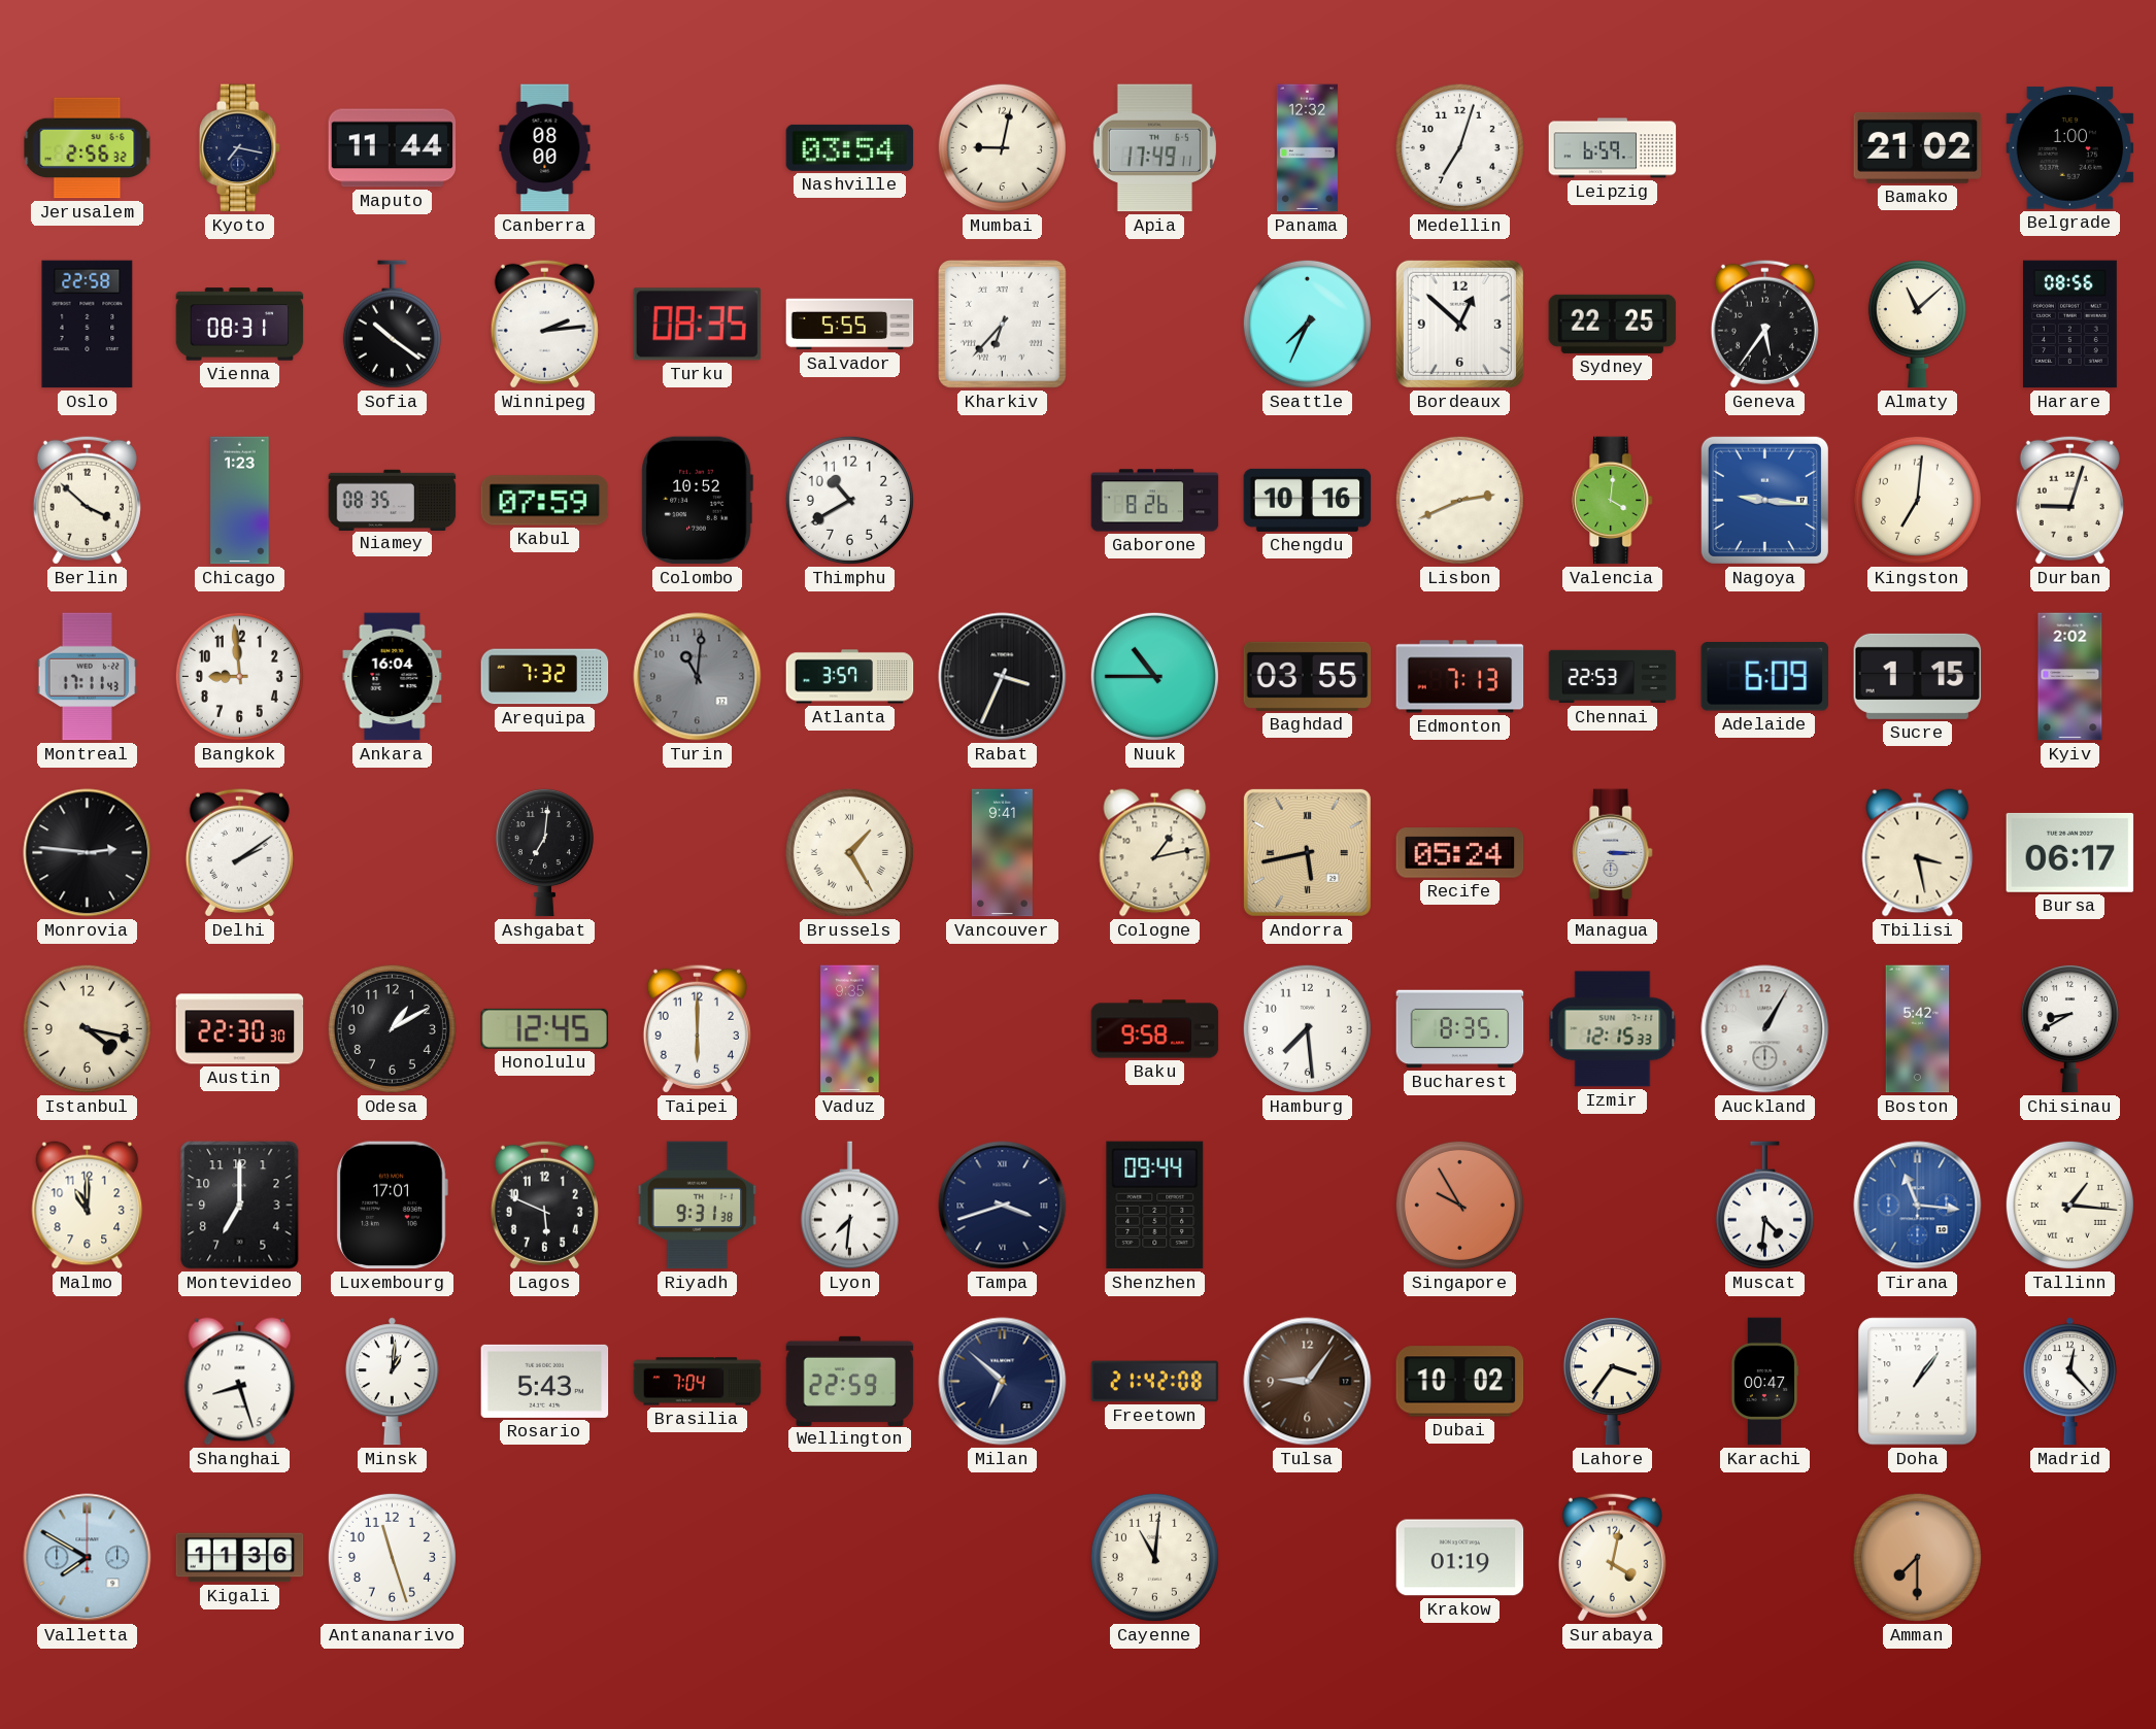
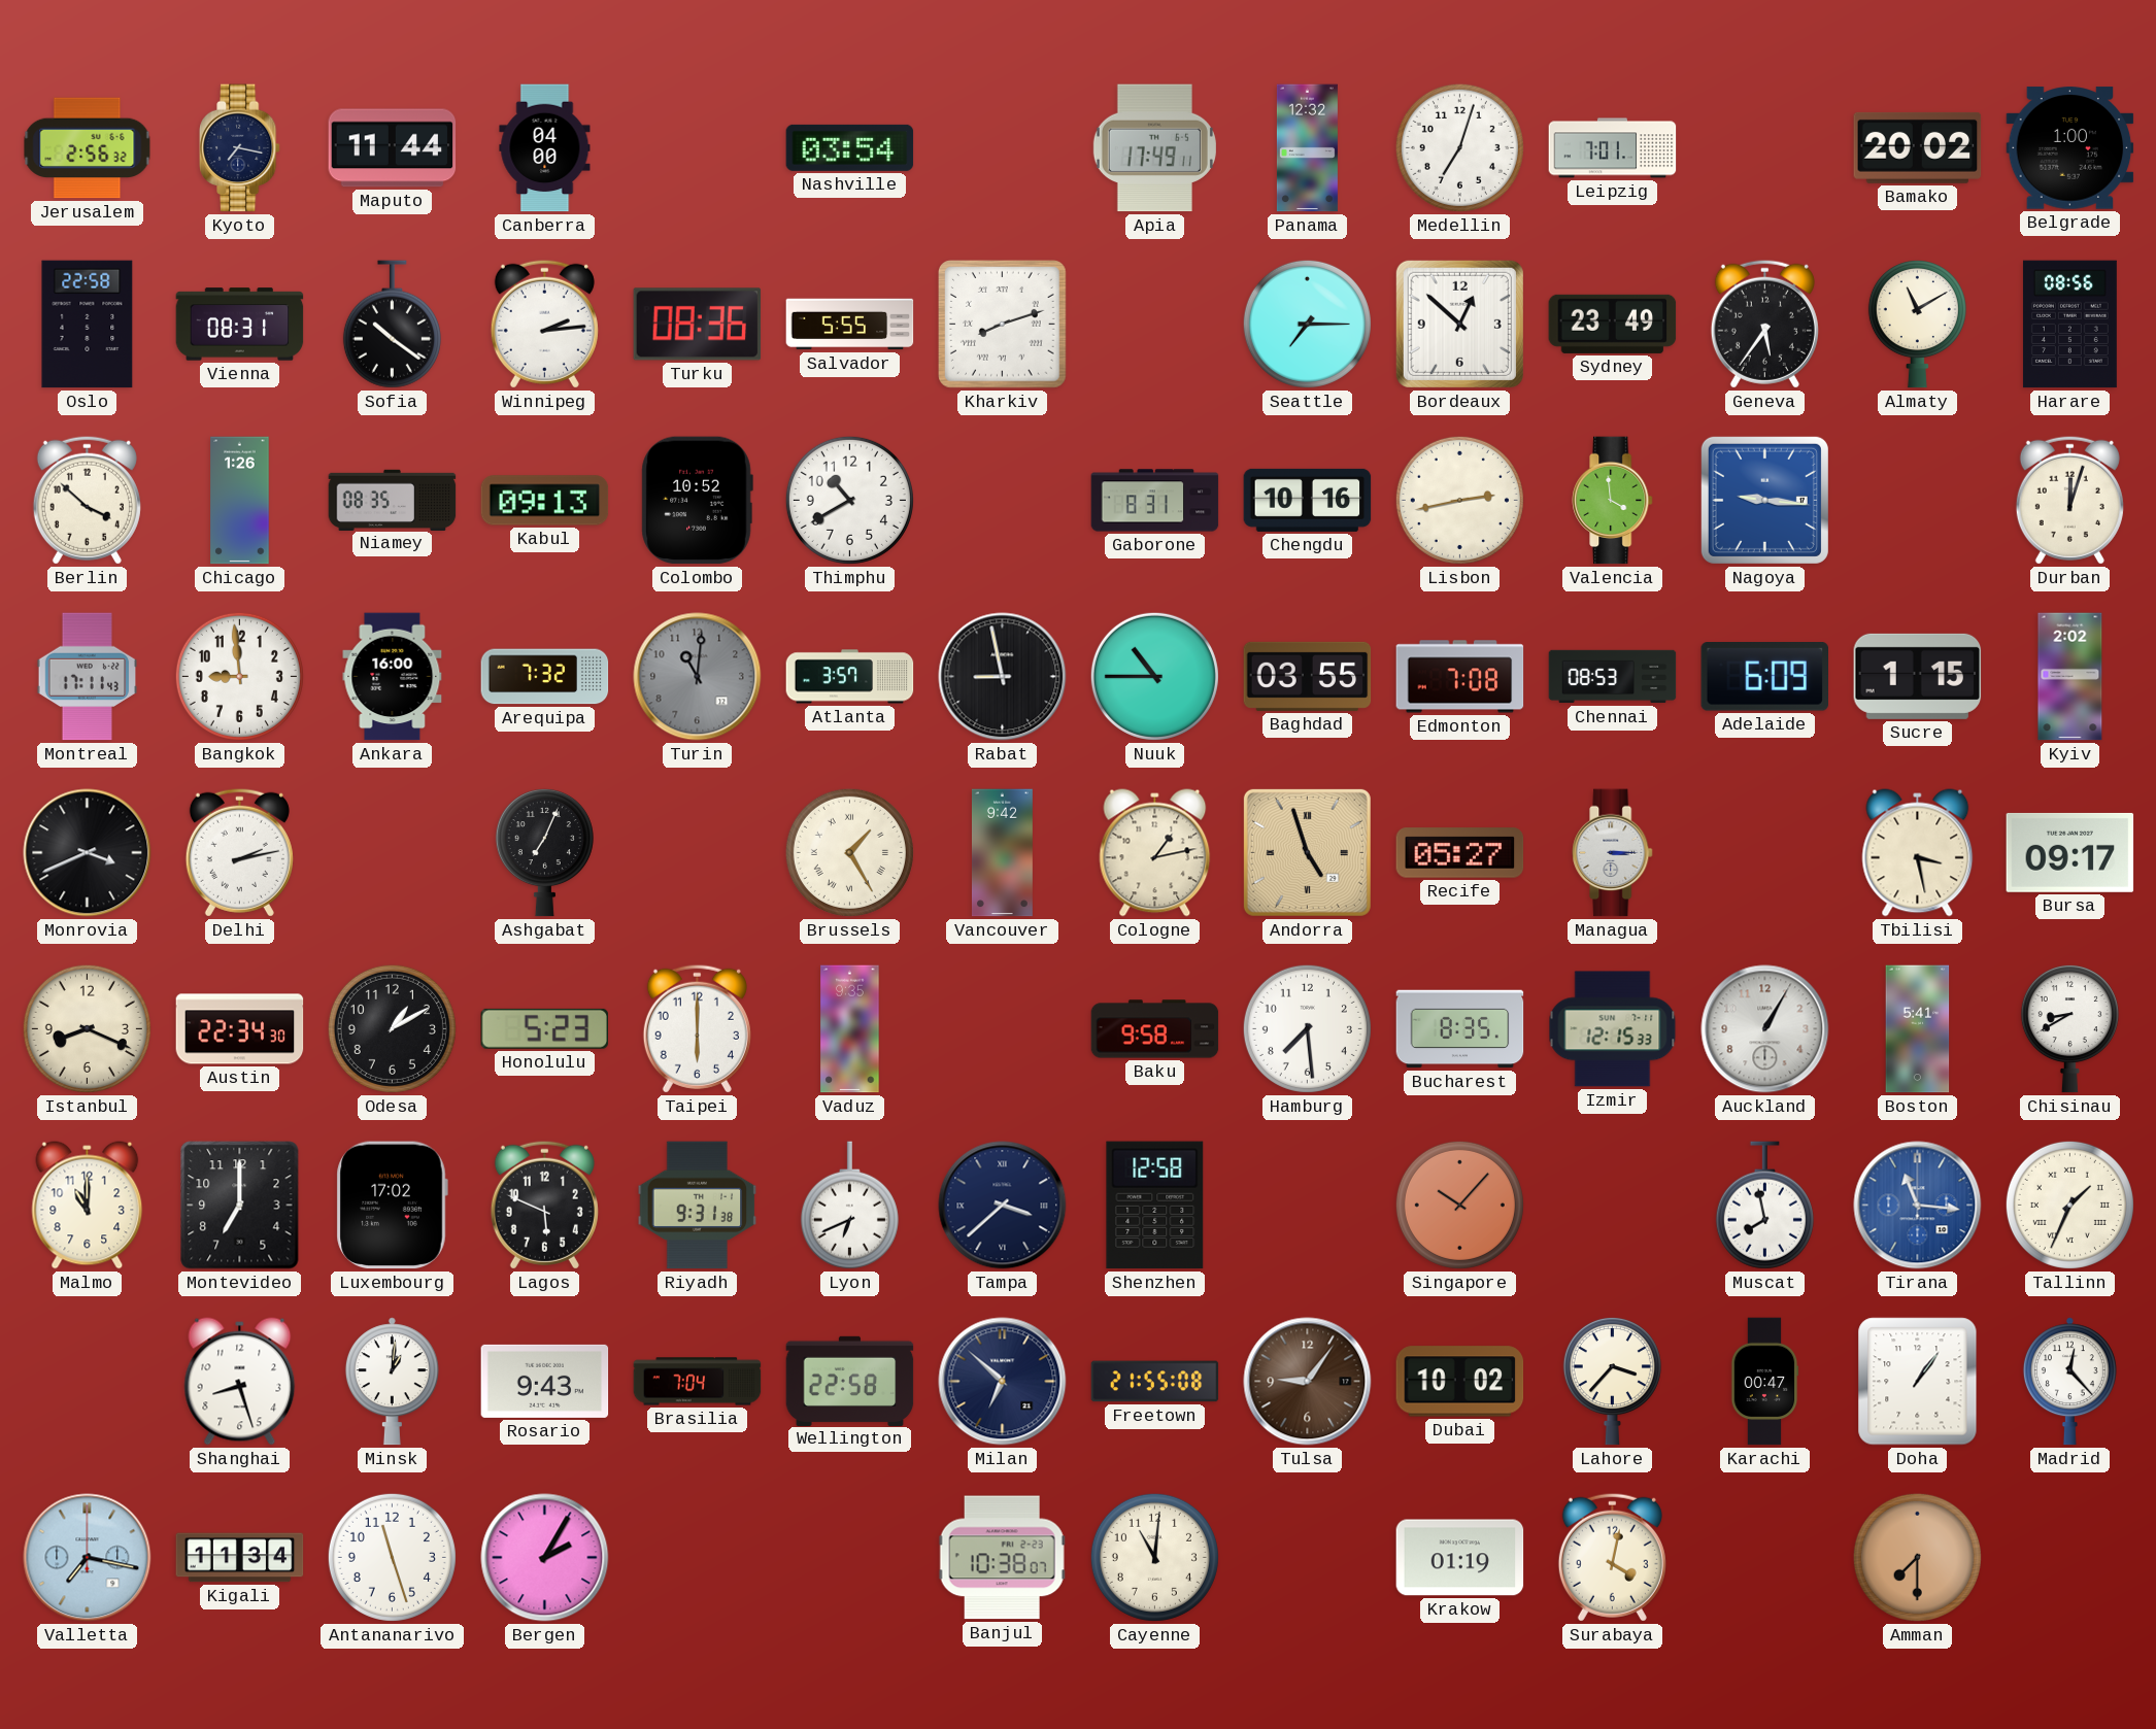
Canberra: 08:00 -> 04:00 (545, 148)
Mumbai: 9:02 -> none (1002, 147)
Leipzig: 6:59 -> 7:01 (1613, 148)
Bamako: 21:02 -> 20:02 (1918, 147)
Turku: 08:35 -> 08:36 (698, 325)
Kharkiv: 6:37 -> 8:12 (1003, 325)
Seattle: 7:34 -> 7:15 (1307, 324)
Sydney: 22:25 -> 23:49 (1613, 324)
Almaty: 11:08 -> 11:10 (1917, 324)
Chicago: 1:23 -> 1:26 (240, 501)
Kabul: 07:59 -> 09:13 (545, 501)
Gaborone: 8:26 -> 8:31 (1155, 501)
Lisbon: 2:41 -> 2:43 (1459, 500)
Valencia: 4:01 -> 3:59 (1613, 501)
Kingston: 7:01 -> none (1917, 500)
Durban: 9:03 -> 12:03 (2069, 500)
Ankara: 16:04 -> 16:00 (393, 677)
Rabat: 3:34 -> 8:58 (1003, 677)
Edmonton: 7:13 -> 7:08 (1460, 677)
Chennai: 22:53 -> 08:53 (1613, 677)
Monrovia: 2:46 -> 3:41 (88, 853)
Delhi: 2:09 -> 2:13 (239, 852)
Ashgabat: 7:01 -> 7:04 (544, 852)
Vancouver: 9:41 -> 9:42 (1002, 853)
Andorra: 5:43 -> 4:57 (1307, 852)
Recife: 05:24 -> 05:27 (1460, 853)
Bursa: 06:17 -> 09:17 (2070, 852)
Istanbul: 4:17 -> 8:19 (87, 1028)
Austin: 22:30 -> 22:34 (240, 1029)
Honolulu: 12:45 -> 5:23 (544, 1028)
Boston: 5:42 -> 5:41 (1918, 1029)
Luxembourg: 17:01 -> 17:02 (392, 1206)
Lyon: 7:31 -> 6:41 (849, 1206)
Tampa: 3:42 -> 3:38 (1003, 1206)
Shenzhen: 09:44 -> 12:58 (1155, 1206)
Singapore: 9:55 -> 10:07 (1459, 1205)
Muscat: 4:31 -> 7:58 (1764, 1206)
Tallinn: 1:16 -> 1:34 (2069, 1205)
Rosario: 5:43 -> 9:43 (545, 1381)
Wellington: 22:59 -> 22:58 (850, 1381)
Freetown: 21:42 -> 21:55 (1155, 1382)
Lahore: 3:36 -> 3:37 (1612, 1381)
Valletta: 7:50 -> 7:17 (88, 1558)
Kigali: 11:36 -> 11:34 (240, 1558)
Bergen: none -> 2:05 (545, 1558)
Banjul: none -> 10:38 (1002, 1558)
